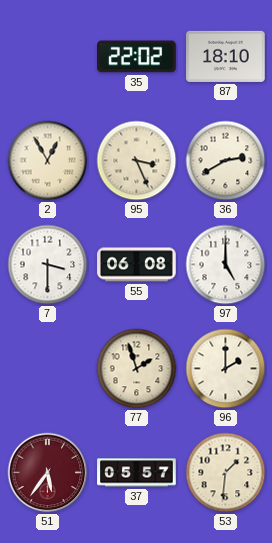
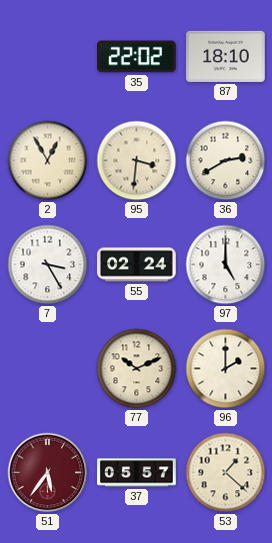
95: 3:26 -> 3:31 (137, 161)
7: 3:30 -> 3:25 (48, 265)
55: 06:08 -> 02:24 (137, 265)
77: 1:57 -> 10:11 (137, 369)
53: 1:31 -> 1:22 (226, 473)
